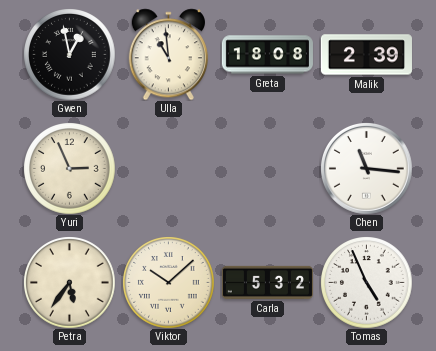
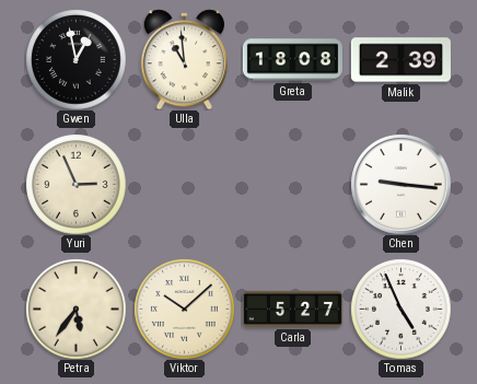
Chen: 11:16 -> 9:16 (402, 185)
Carla: 5:32 -> 5:27 (292, 309)
